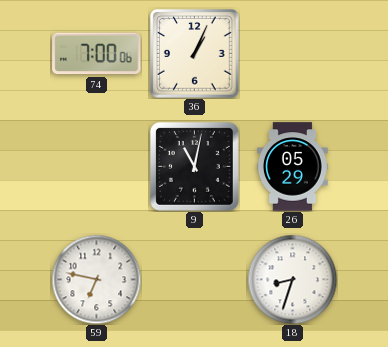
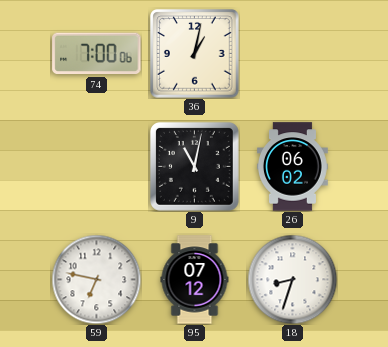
36: 1:04 -> 1:02 (195, 54)
26: 05:29 -> 06:02 (292, 167)
95: none -> 07:12 (195, 280)
